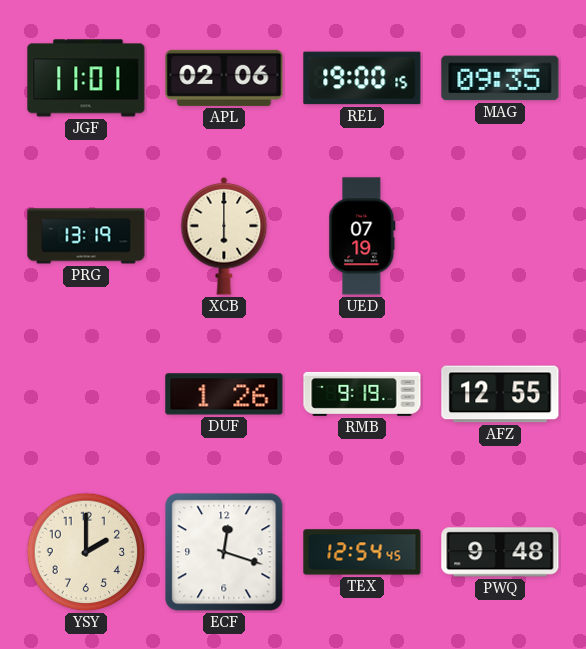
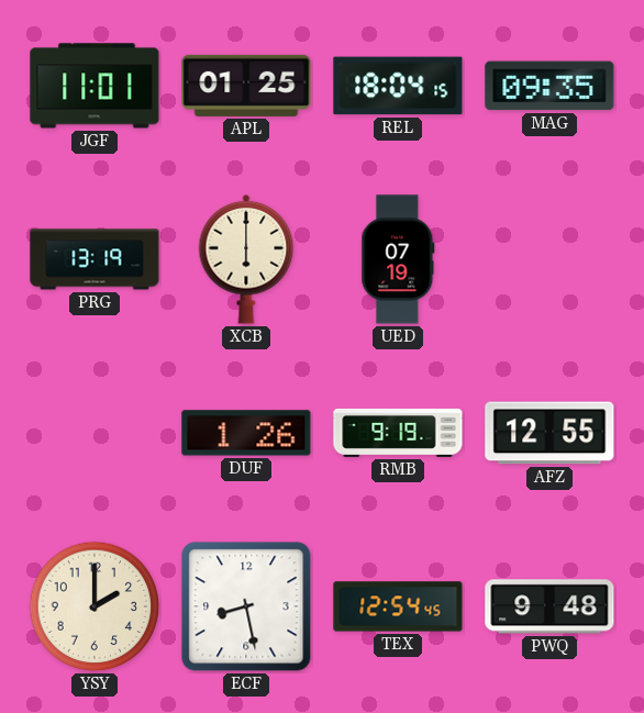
APL: 02:06 -> 01:25 (246, 86)
REL: 19:00 -> 18:04 (398, 86)
ECF: 12:18 -> 8:28 (246, 606)
